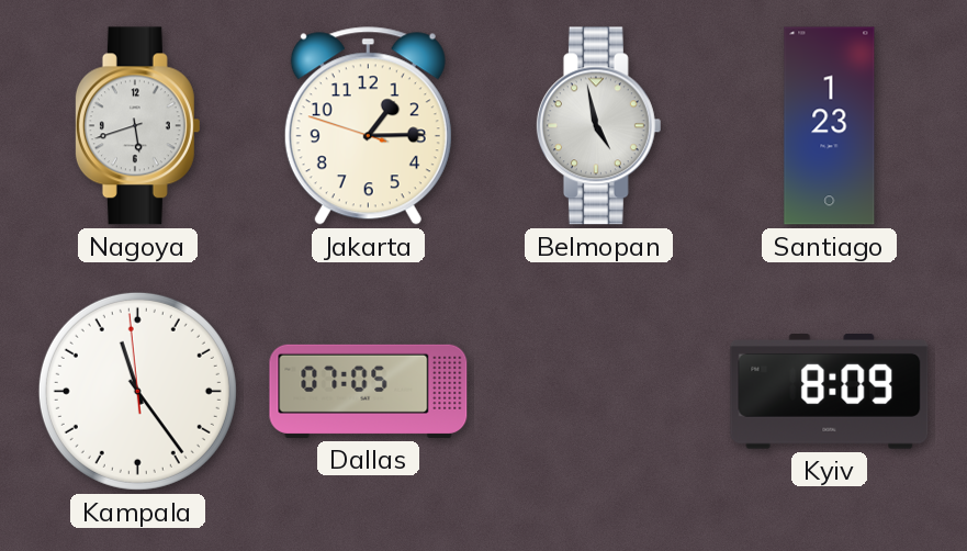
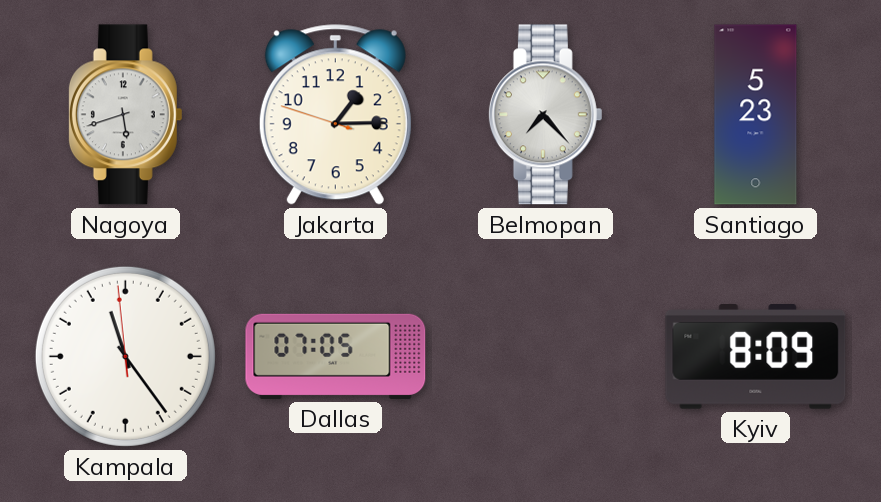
Belmopan: 4:58 -> 7:23 (545, 115)
Santiago: 1:23 -> 5:23 (756, 115)
